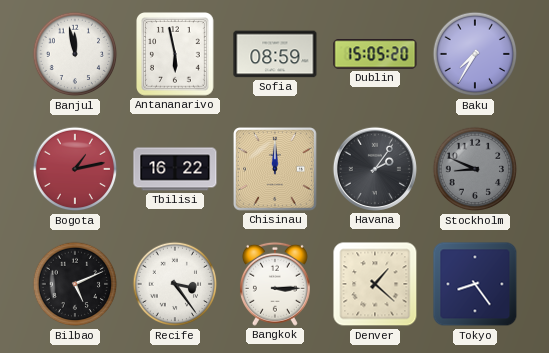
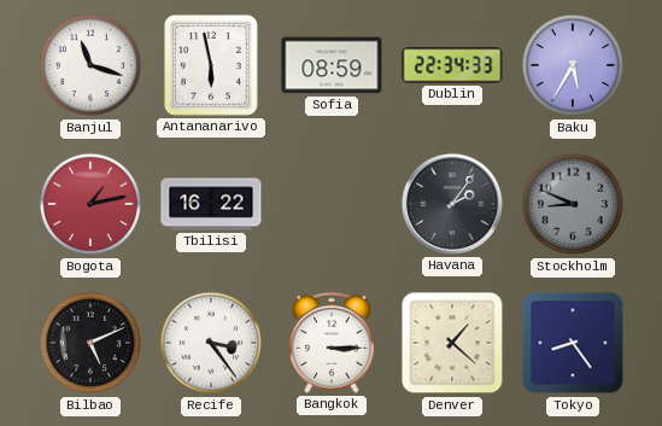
Banjul: 11:58 -> 11:18 (90, 65)
Dublin: 15:05 -> 22:34 (452, 65)
Baku: 7:35 -> 5:35 (573, 65)
Chisinau: 12:00 -> none (276, 170)
